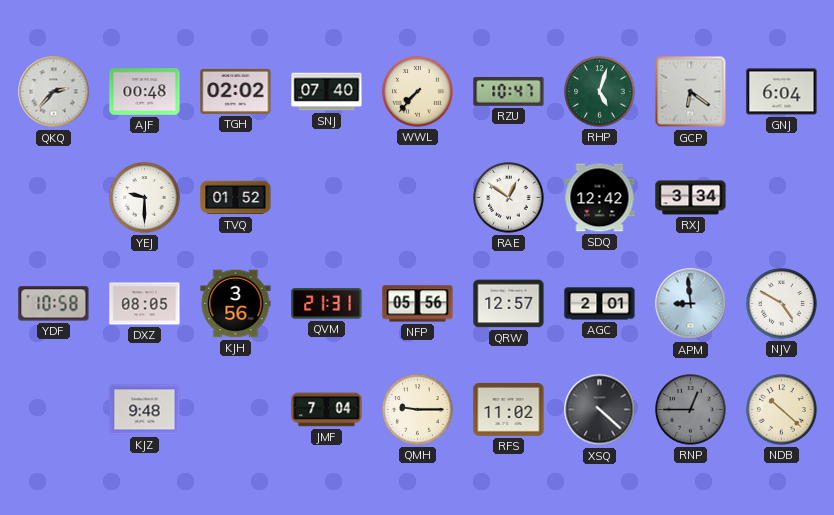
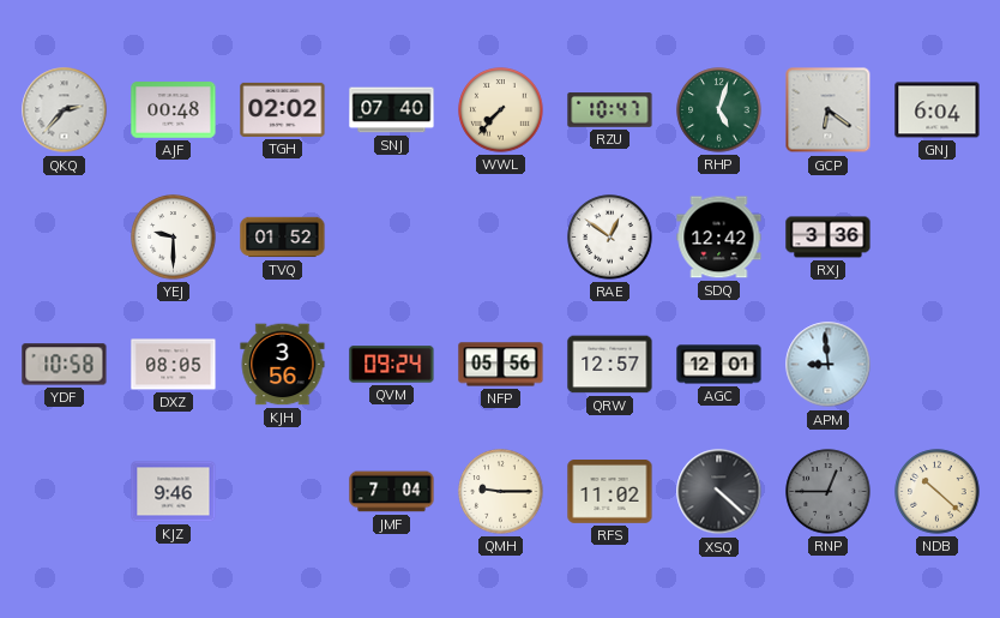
RXJ: 3:34 -> 3:36 (829, 238)
QVM: 21:31 -> 09:24 (392, 365)
AGC: 2:01 -> 12:01 (719, 365)
NJV: 4:50 -> none (782, 304)
KJZ: 9:48 -> 9:46 (174, 492)
